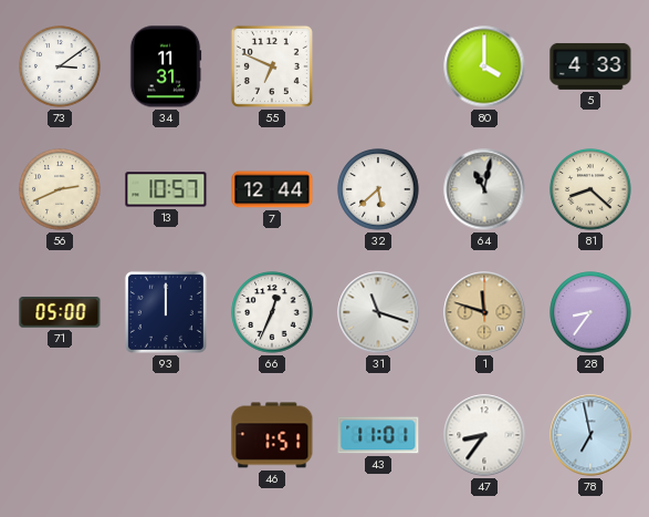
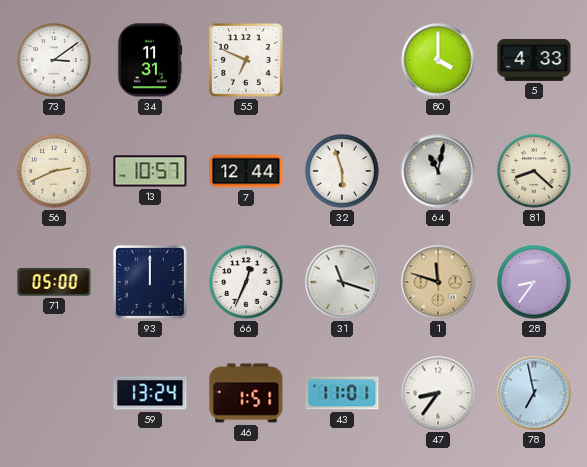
32: 5:38 -> 5:57 (342, 171)
59: none -> 13:24 (150, 393)
